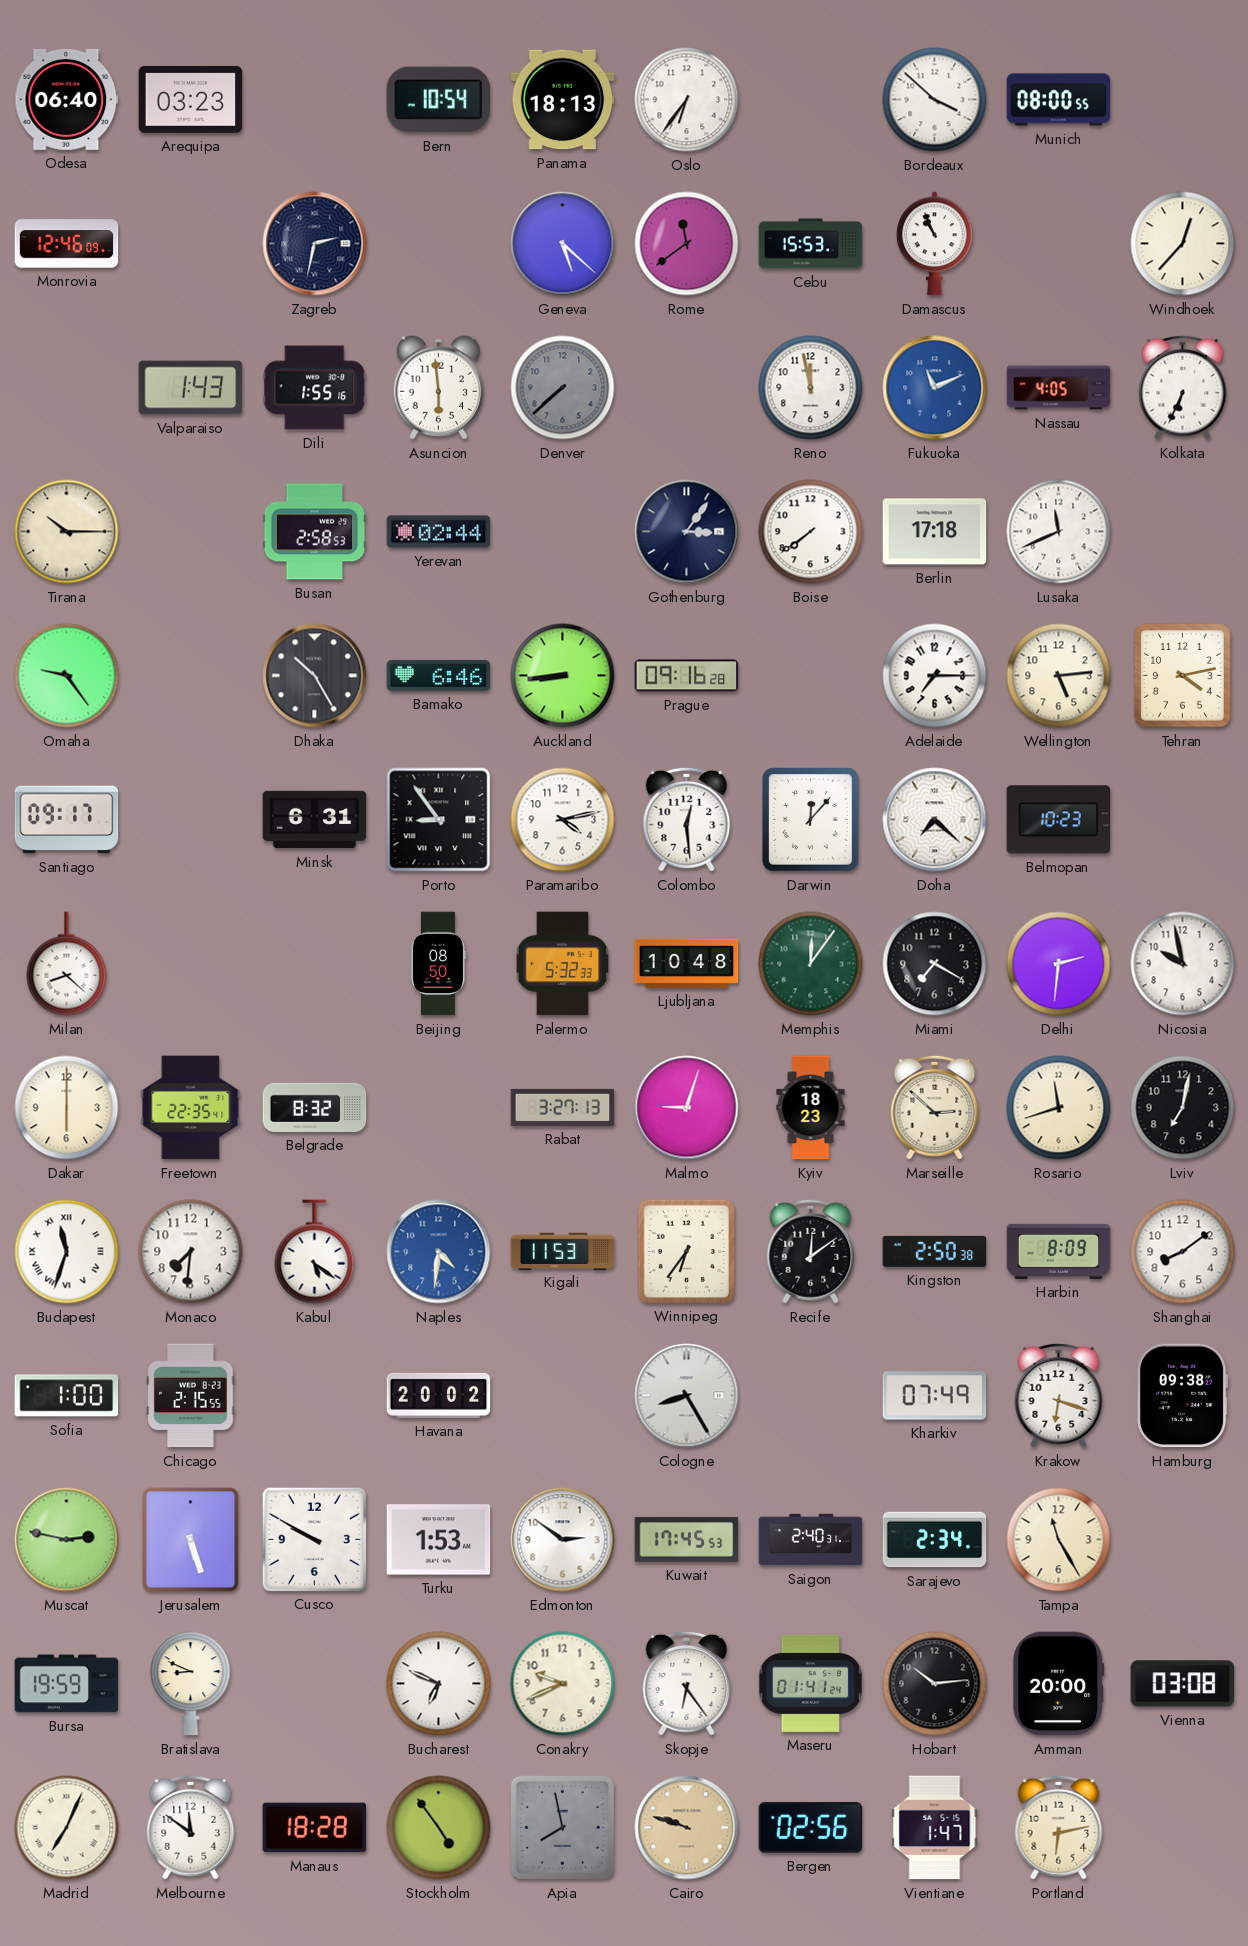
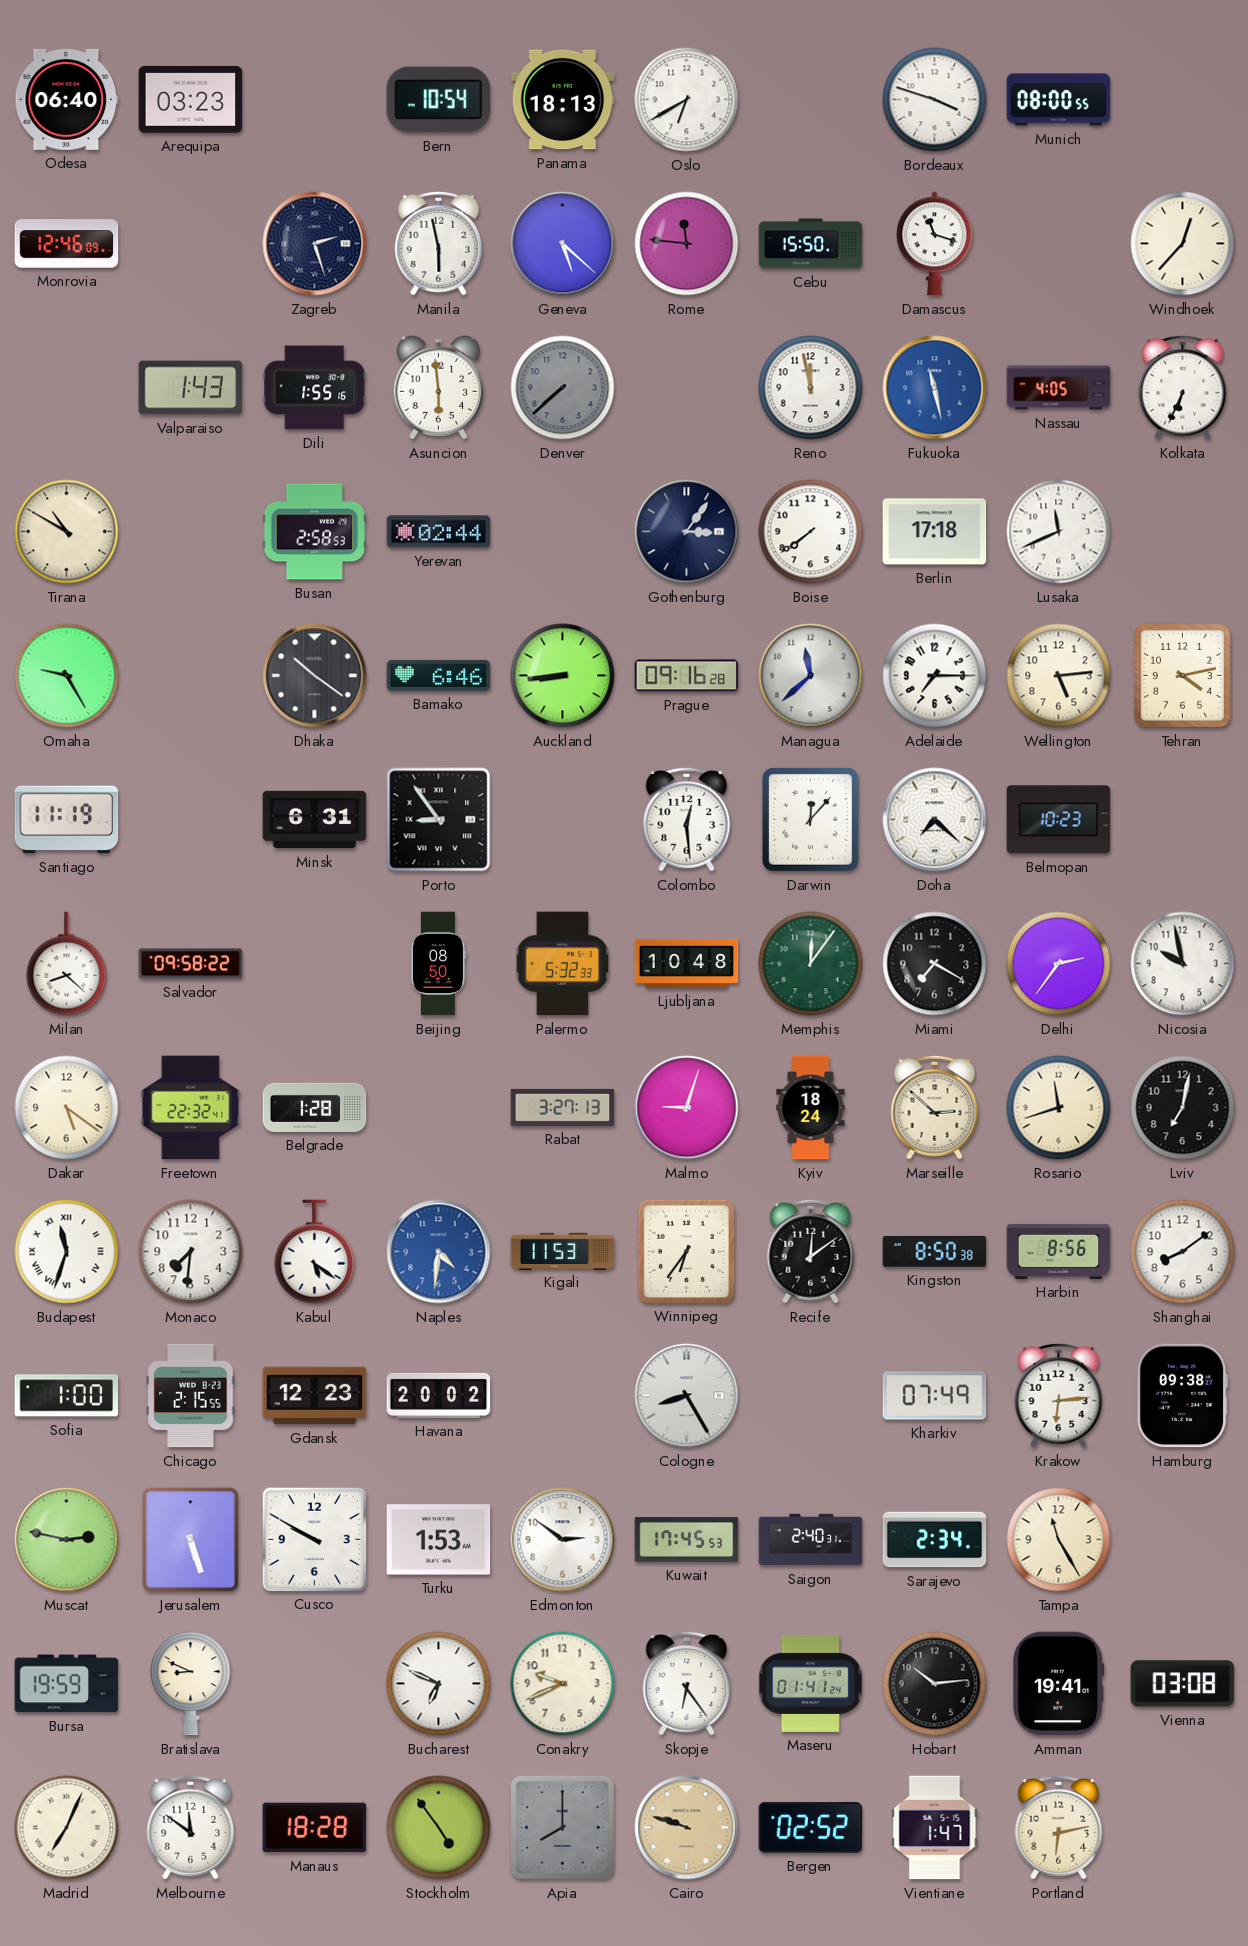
Oslo: 6:36 -> 6:40 (687, 100)
Bordeaux: 3:52 -> 3:48 (935, 100)
Zagreb: 2:32 -> 2:27 (315, 244)
Manila: none -> 5:58 (439, 243)
Rome: 11:39 -> 11:46 (687, 244)
Cebu: 15:53 -> 15:50 (811, 244)
Damascus: 10:56 -> 11:18 (935, 244)
Fukuoka: 11:11 -> 11:28 (935, 388)
Tirana: 10:15 -> 10:50 (67, 532)
Omaha: 9:24 -> 9:25 (67, 676)
Dhaka: 10:25 -> 10:21 (315, 676)
Managua: none -> 11:38 (811, 676)
Santiago: 09:17 -> 11:19 (67, 820)
Paramaribo: 4:13 -> none (563, 820)
Salvador: none -> 09:58 (191, 964)
Delhi: 2:31 -> 2:36 (1059, 964)
Dakar: 6:00 -> 5:21 (67, 1108)
Freetown: 22:35 -> 22:32 (191, 1108)
Belgrade: 8:32 -> 1:28 (315, 1107)
Kyiv: 18:23 -> 18:24 (811, 1108)
Kingston: 2:50 -> 8:50 (935, 1251)
Harbin: 8:09 -> 8:56 (1059, 1251)
Gdansk: none -> 12:23 (315, 1396)
Krakow: 6:18 -> 6:14 (1059, 1395)
Amman: 20:00 -> 19:41 (1059, 1684)
Apia: 7:58 -> 8:00 (562, 1827)
Bergen: 02:56 -> 02:52 (811, 1828)
